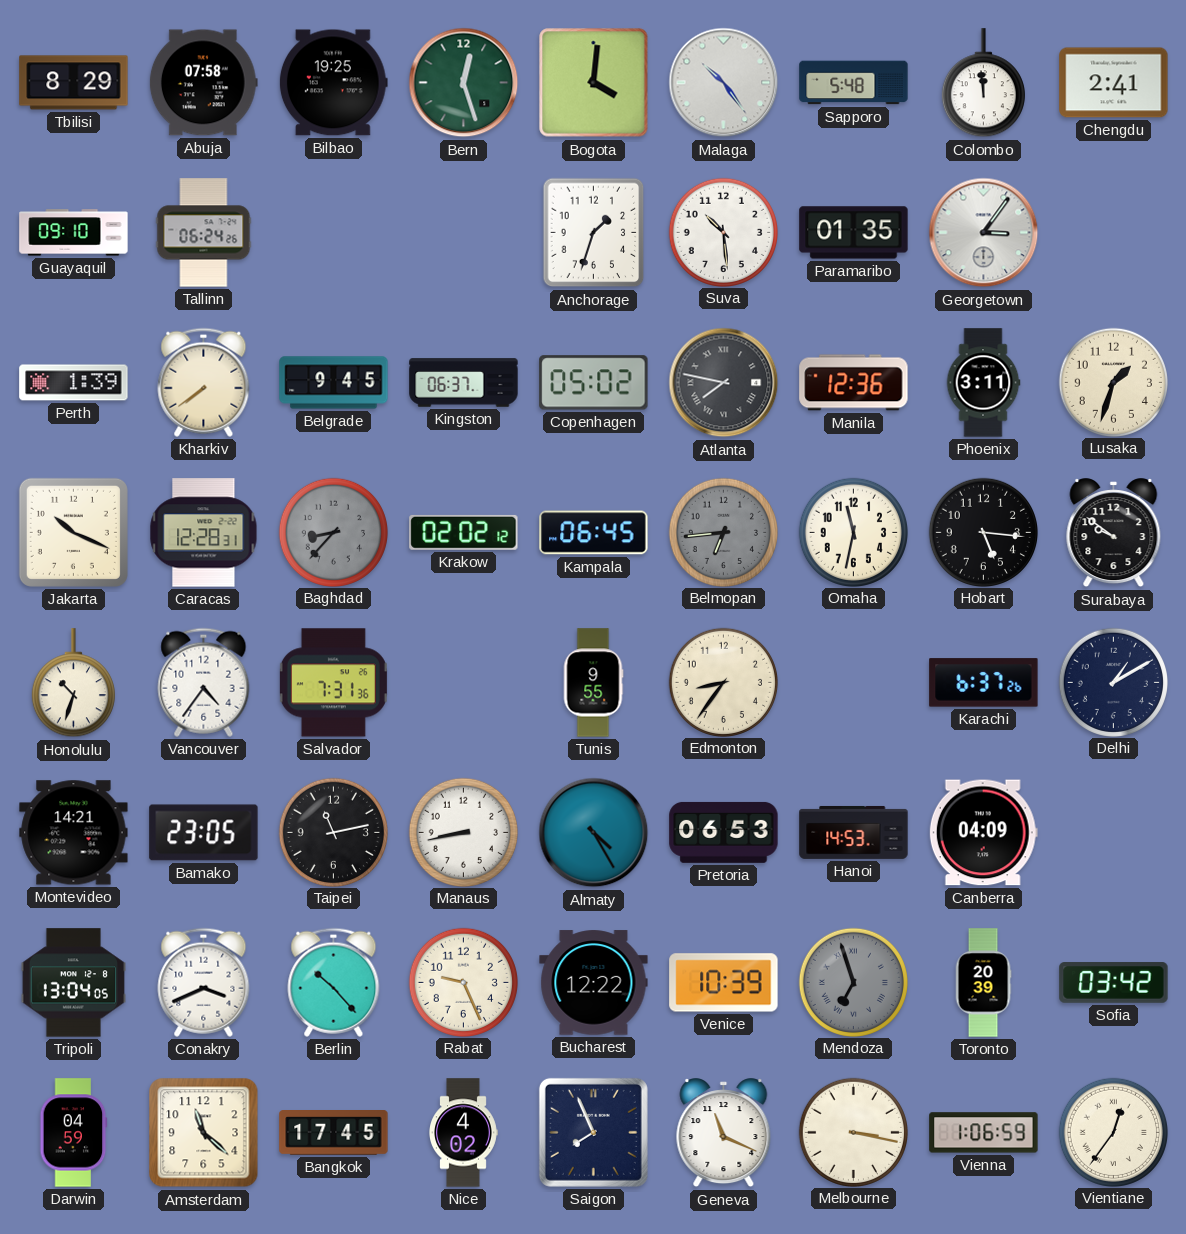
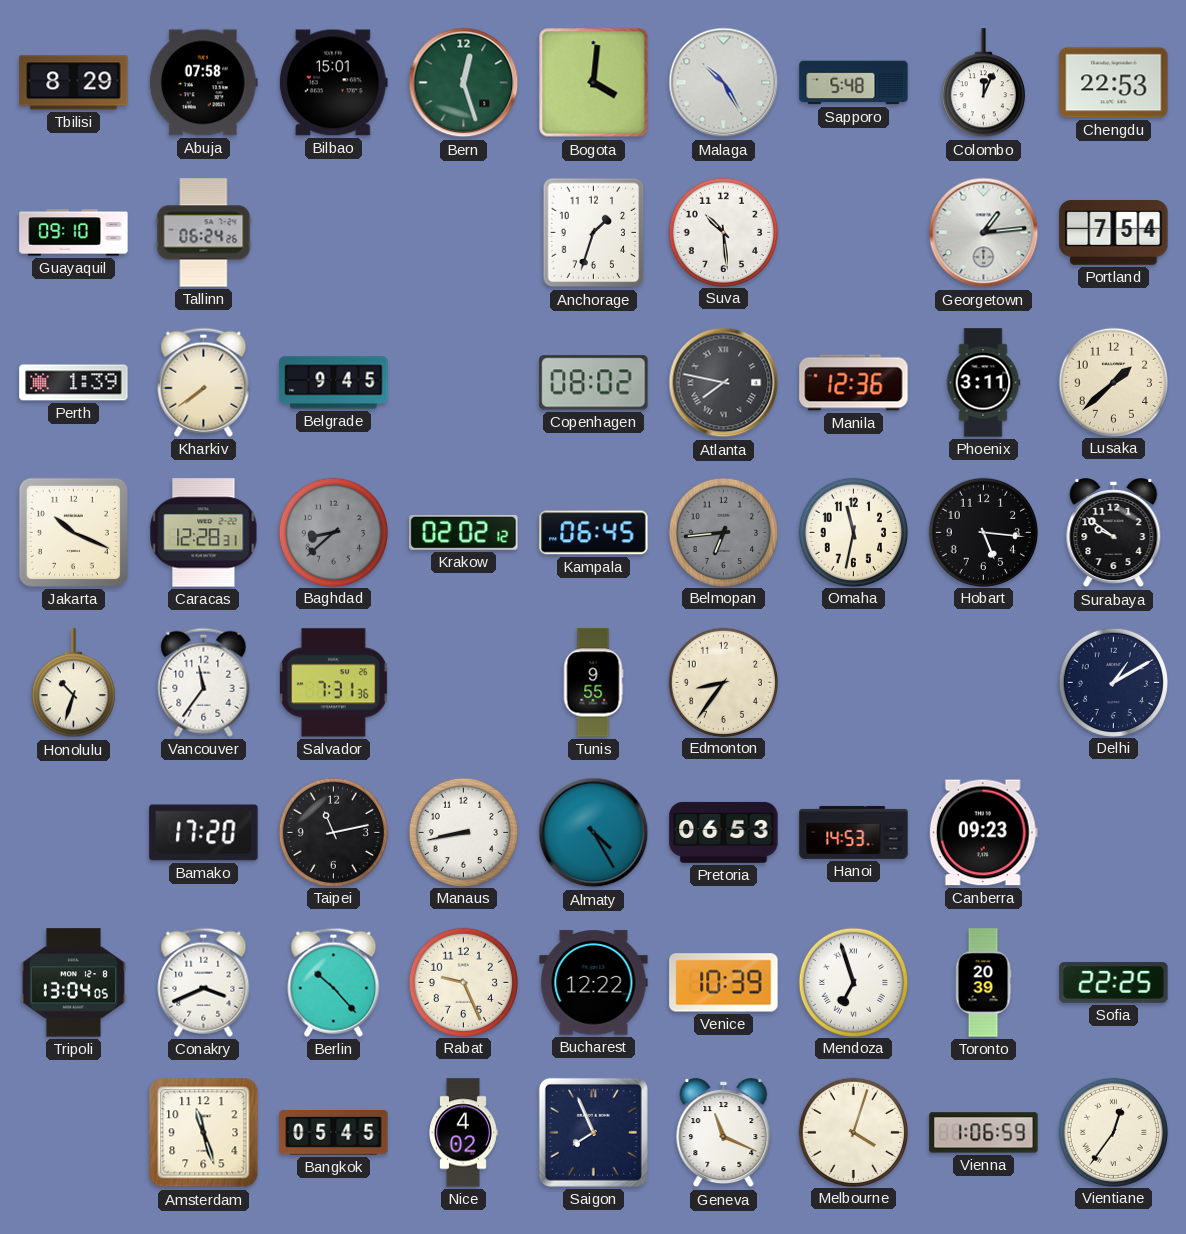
Bilbao: 19:25 -> 15:01 (333, 83)
Malaga: 10:24 -> 10:25 (724, 83)
Colombo: 11:59 -> 12:04 (983, 83)
Chengdu: 2:41 -> 22:53 (1114, 83)
Paramaribo: 01:35 -> none (854, 233)
Georgetown: 3:06 -> 1:14 (984, 233)
Portland: none -> 7:54 (1114, 233)
Kingston: 06:37 -> none (464, 383)
Copenhagen: 05:02 -> 08:02 (594, 383)
Lusaka: 1:33 -> 1:38 (1113, 382)
Baghdad: 8:37 -> 8:38 (333, 532)
Vancouver: 4:36 -> 11:36 (204, 682)
Karachi: 6:37 -> none (984, 683)
Montevideo: 14:21 -> none (74, 833)
Bamako: 23:05 -> 17:20 (204, 833)
Canberra: 04:09 -> 09:23 (983, 833)
Mendoza dial: grey -> white (853, 982)
Sofia: 03:42 -> 22:25 (1114, 983)
Darwin: 04:59 -> none (74, 1133)
Amsterdam: 11:22 -> 11:27 (204, 1133)
Bangkok: 17:45 -> 05:45 (334, 1133)
Melbourne: 3:17 -> 4:03 (853, 1132)
